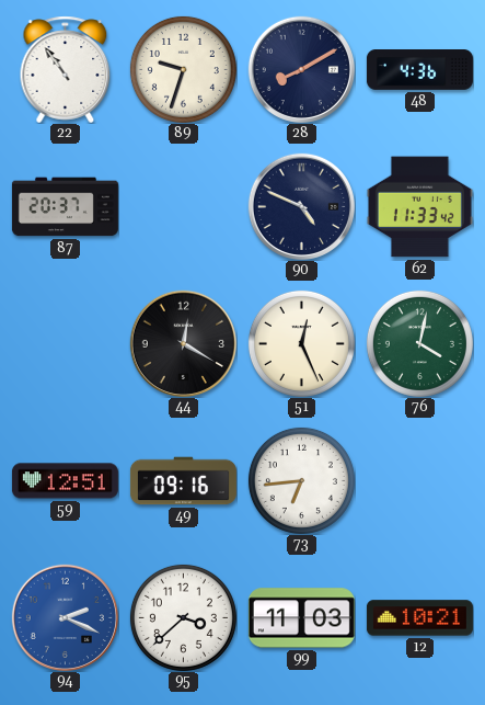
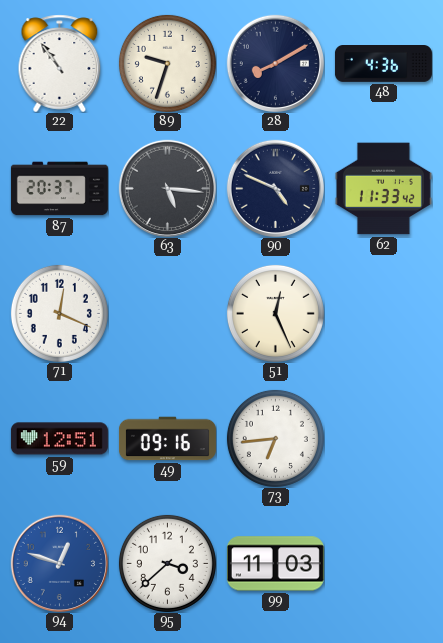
63: none -> 5:16 (167, 188)
71: none -> 12:19 (59, 313)
44: 12:20 -> none (183, 343)
76: 4:02 -> none (419, 343)
94: 2:19 -> 12:48 (59, 563)
12: 10:21 -> none (419, 618)
